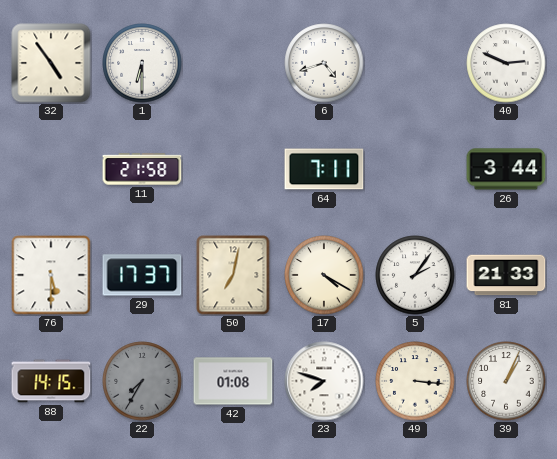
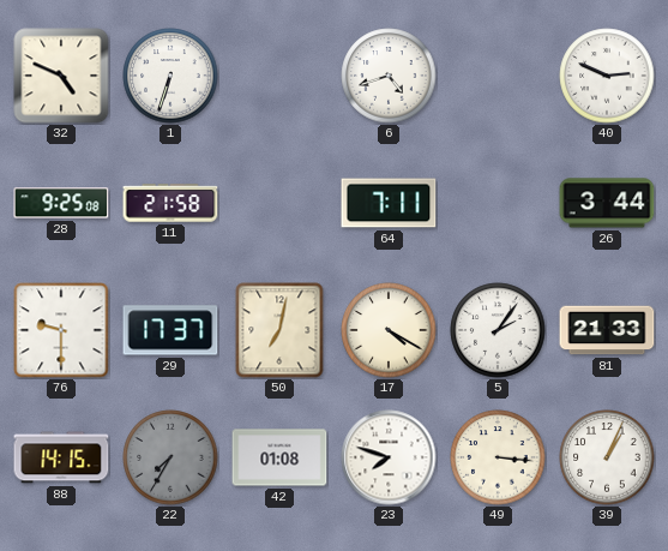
32: 4:54 -> 4:49 (61, 76)
1: 6:30 -> 6:33 (170, 76)
28: none -> 9:25 (61, 203)
76: 5:30 -> 9:30 (61, 330)
